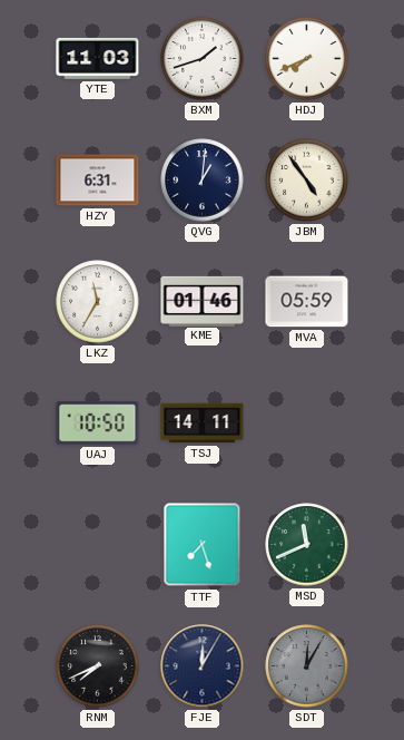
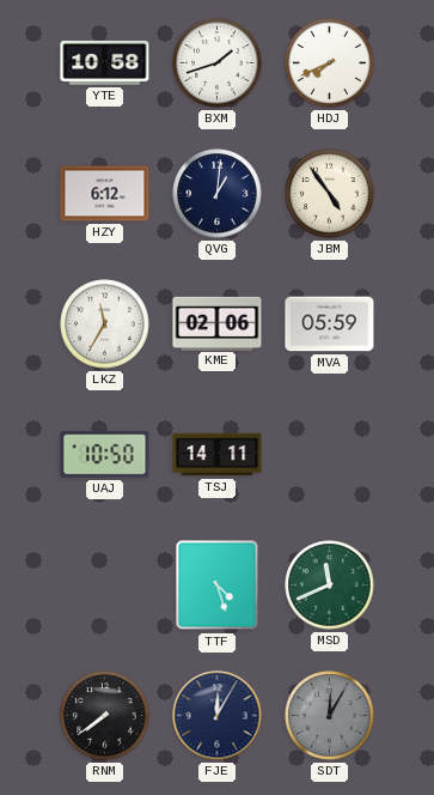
YTE: 11:03 -> 10:58 (105, 62)
HZY: 6:31 -> 6:12 (105, 194)
KME: 01:46 -> 02:06 (218, 323)
TTF: 7:27 -> 4:27 (218, 585)
RNM: 7:41 -> 7:39 (105, 716)
